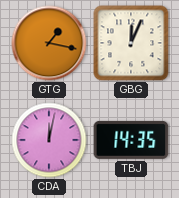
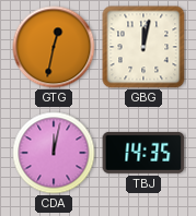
GTG: 1:17 -> 12:32 (54, 47)
GBG: 12:04 -> 12:02 (143, 47)
